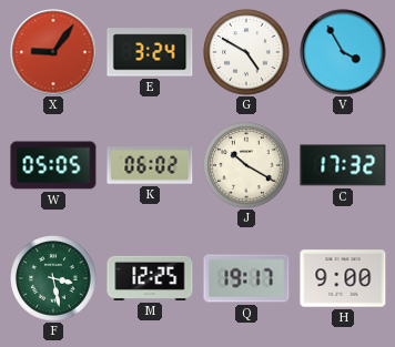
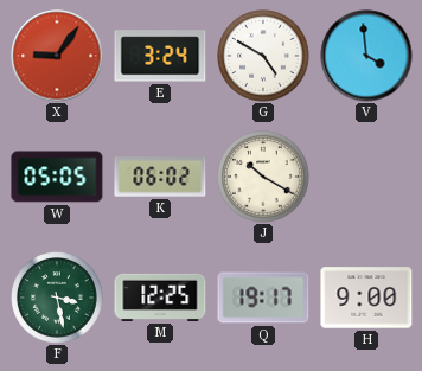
V: 3:55 -> 3:59 (366, 56)
C: 17:32 -> none (343, 165)
